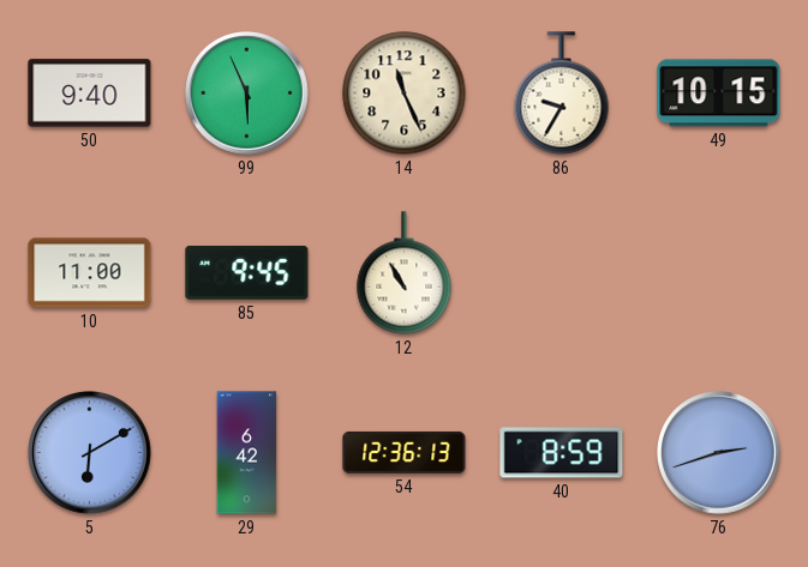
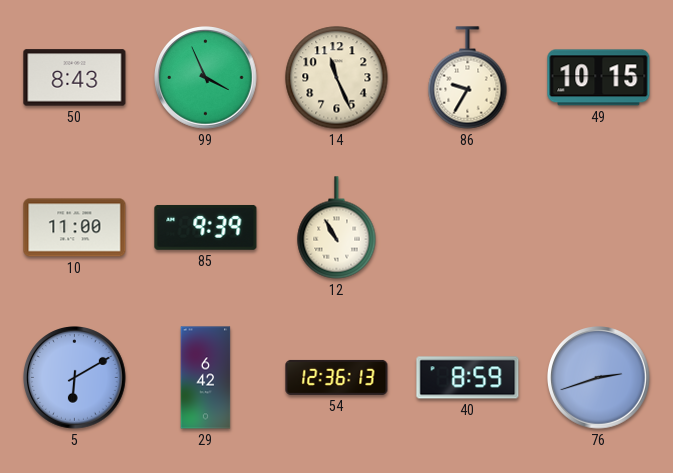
50: 9:40 -> 8:43 (75, 78)
99: 5:56 -> 3:56 (206, 78)
85: 9:45 -> 9:39 (206, 227)
